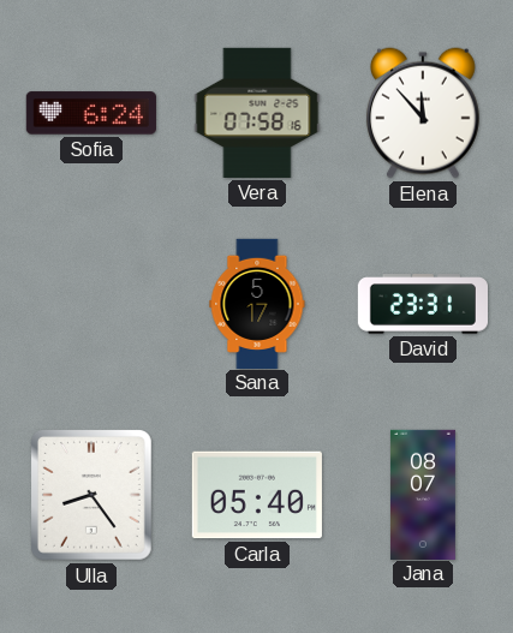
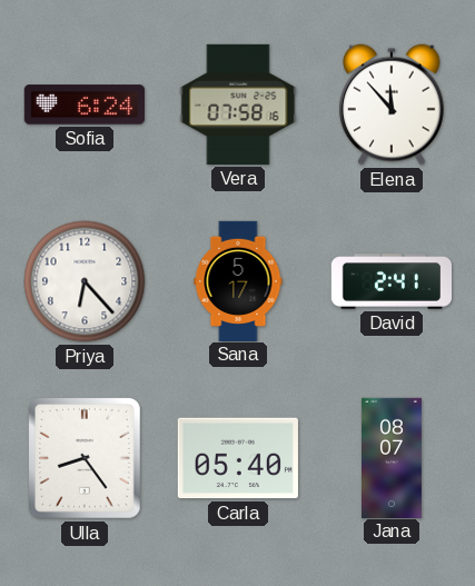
Priya: none -> 6:23 (85, 281)
David: 23:31 -> 2:41 (390, 281)
